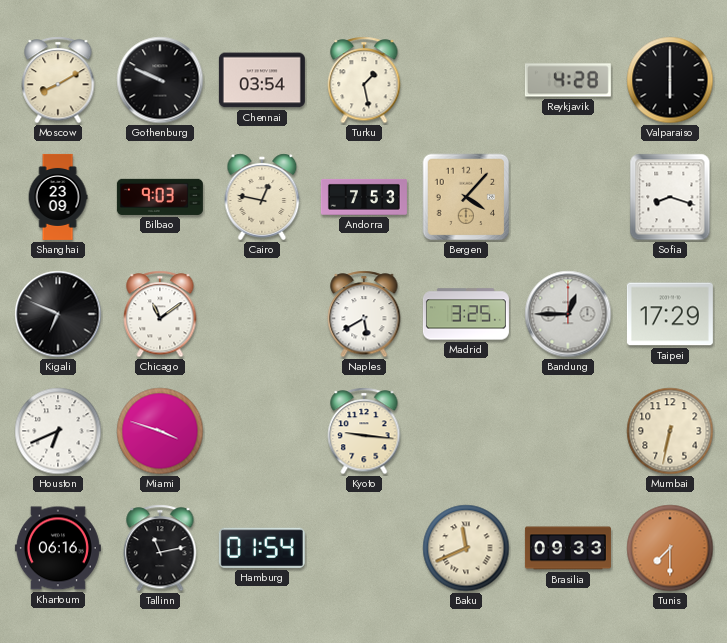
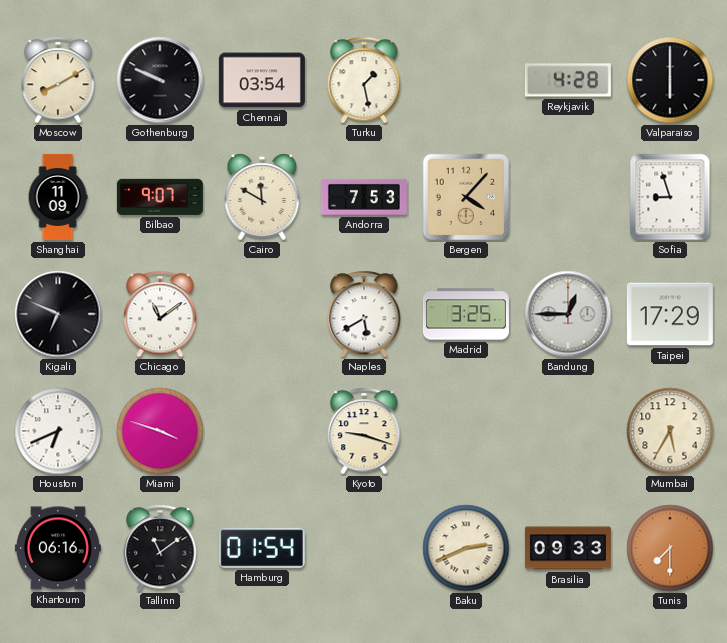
Shanghai: 23:09 -> 11:09 (58, 197)
Bilbao: 9:03 -> 9:07 (160, 197)
Cairo: 12:47 -> 11:50 (262, 197)
Sofia: 8:18 -> 8:57 (670, 197)
Kyoto: 9:16 -> 9:18 (364, 431)
Mumbai: 6:32 -> 5:35 (670, 431)
Tallinn: 11:13 -> 11:09 (160, 548)
Baku: 11:41 -> 2:41 (466, 548)
